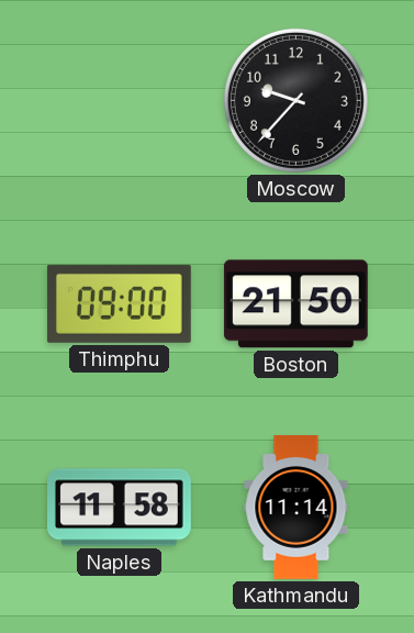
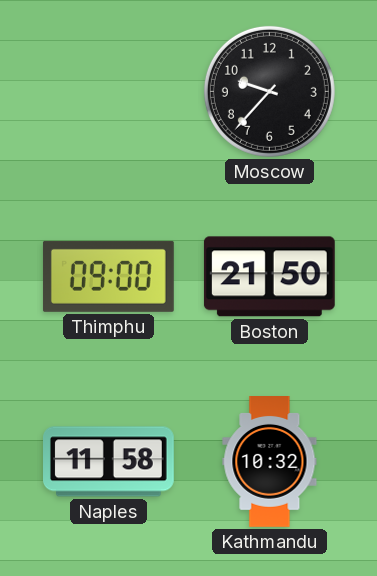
Kathmandu: 11:14 -> 10:32 (270, 462)
